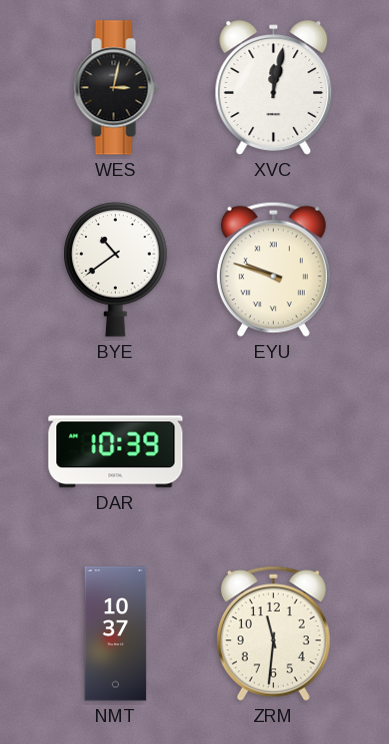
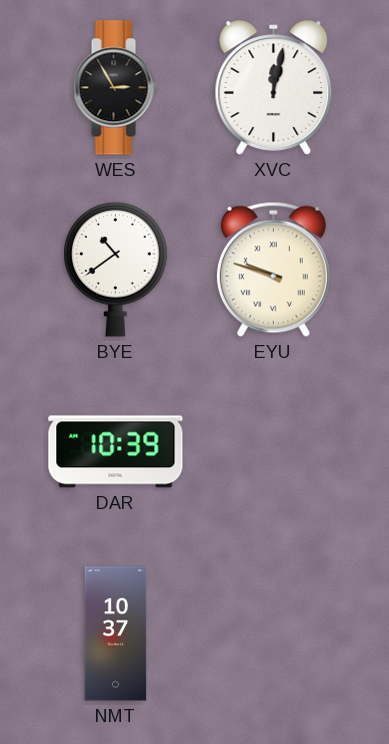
WES: 3:02 -> 2:55 (115, 88)
ZRM: 11:31 -> none (273, 633)
